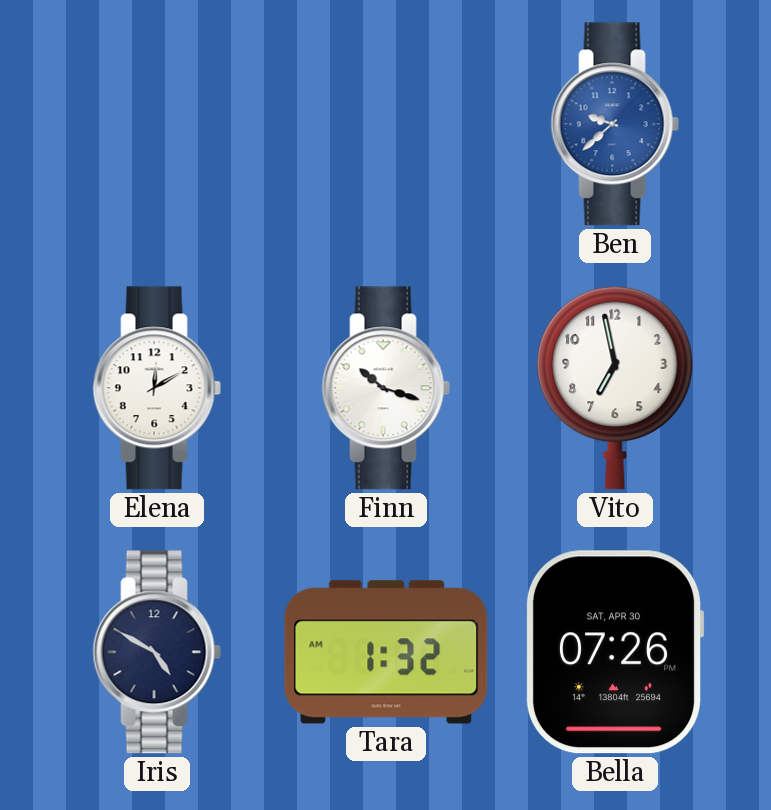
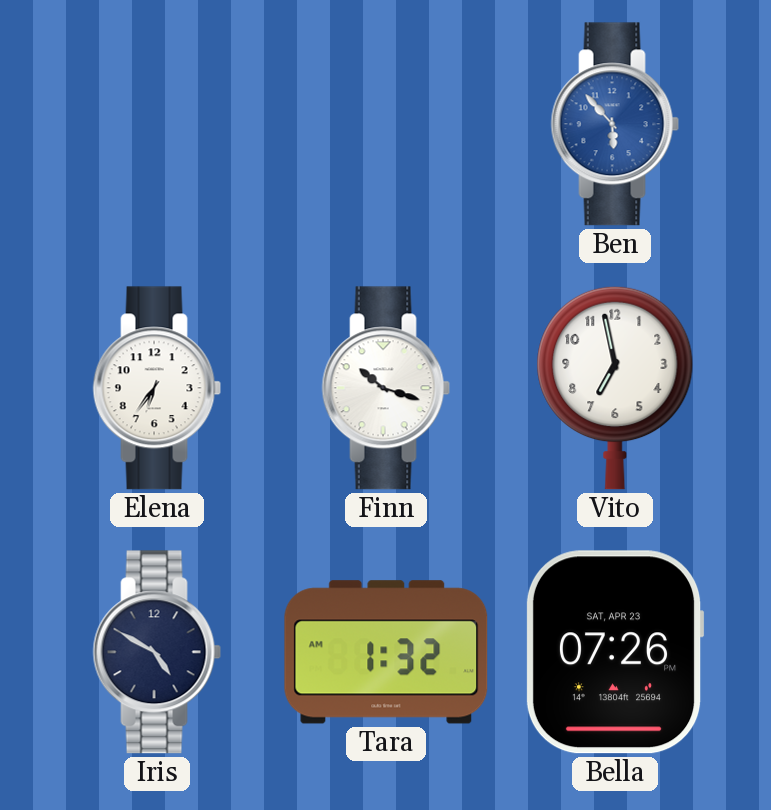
Ben: 9:38 -> 5:53 (615, 124)
Elena: 12:10 -> 6:36 (157, 388)
Bella date: SAT, APR 30 -> SAT, APR 23 (615, 652)
